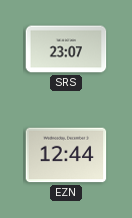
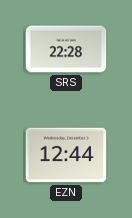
SRS: 23:07 -> 22:28 (66, 49)
